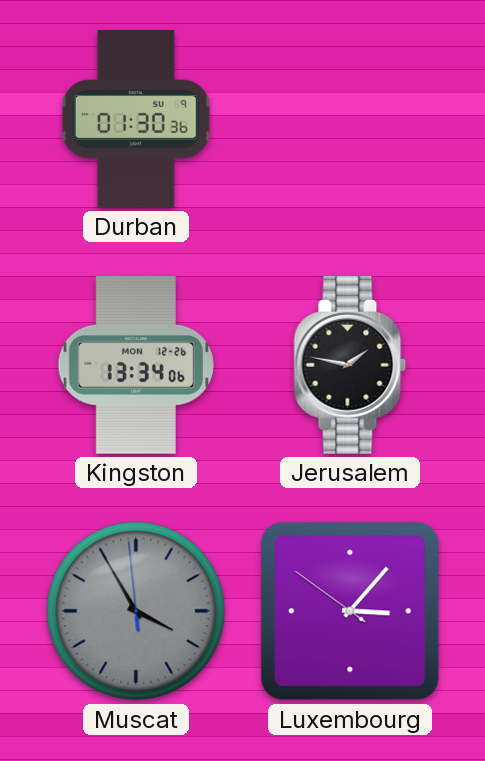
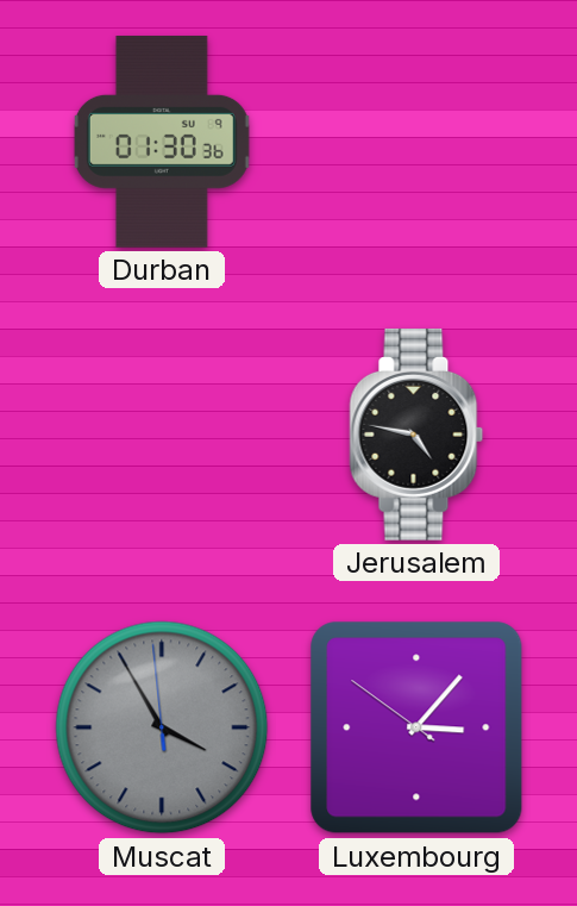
Kingston: 13:34 -> none (136, 365)
Jerusalem: 1:47 -> 4:47 (416, 435)
